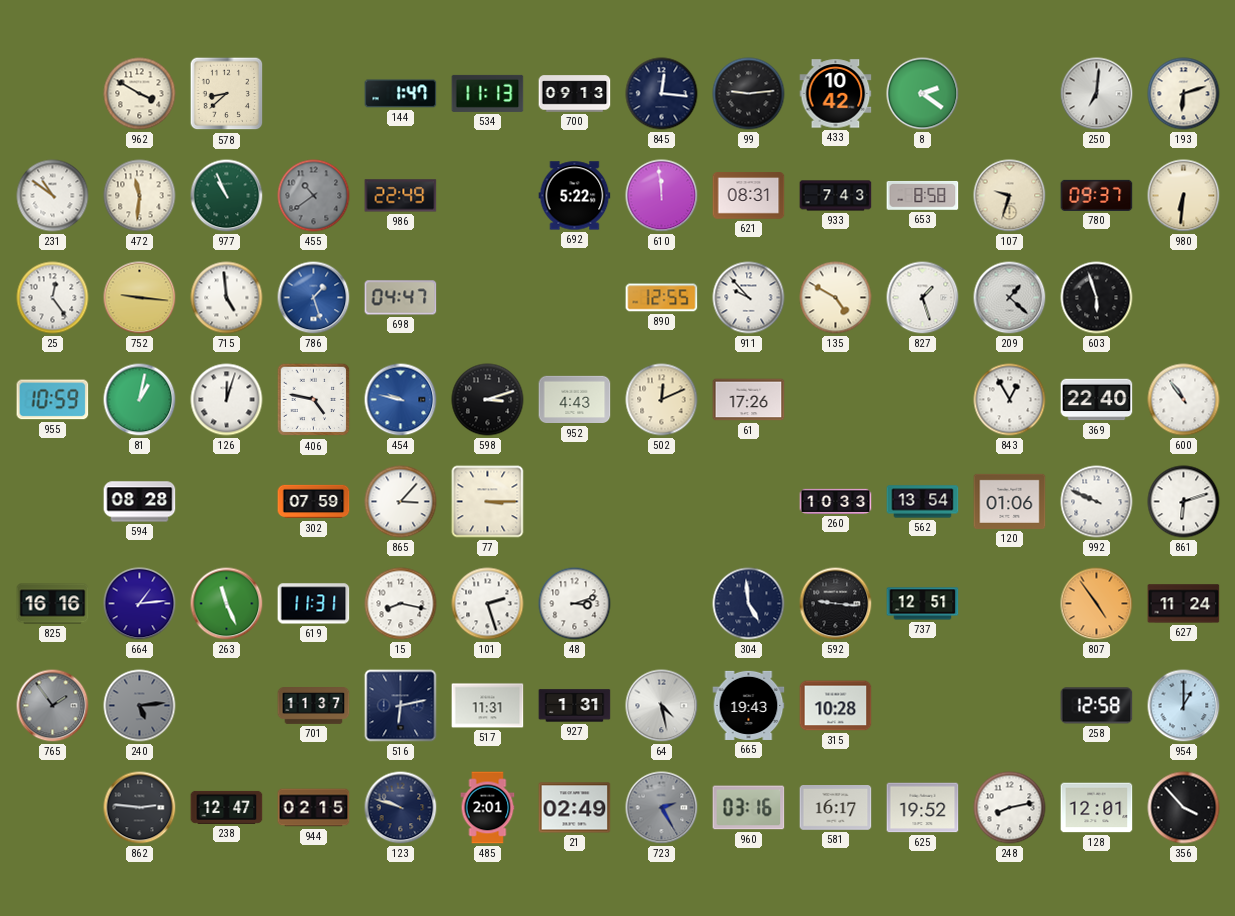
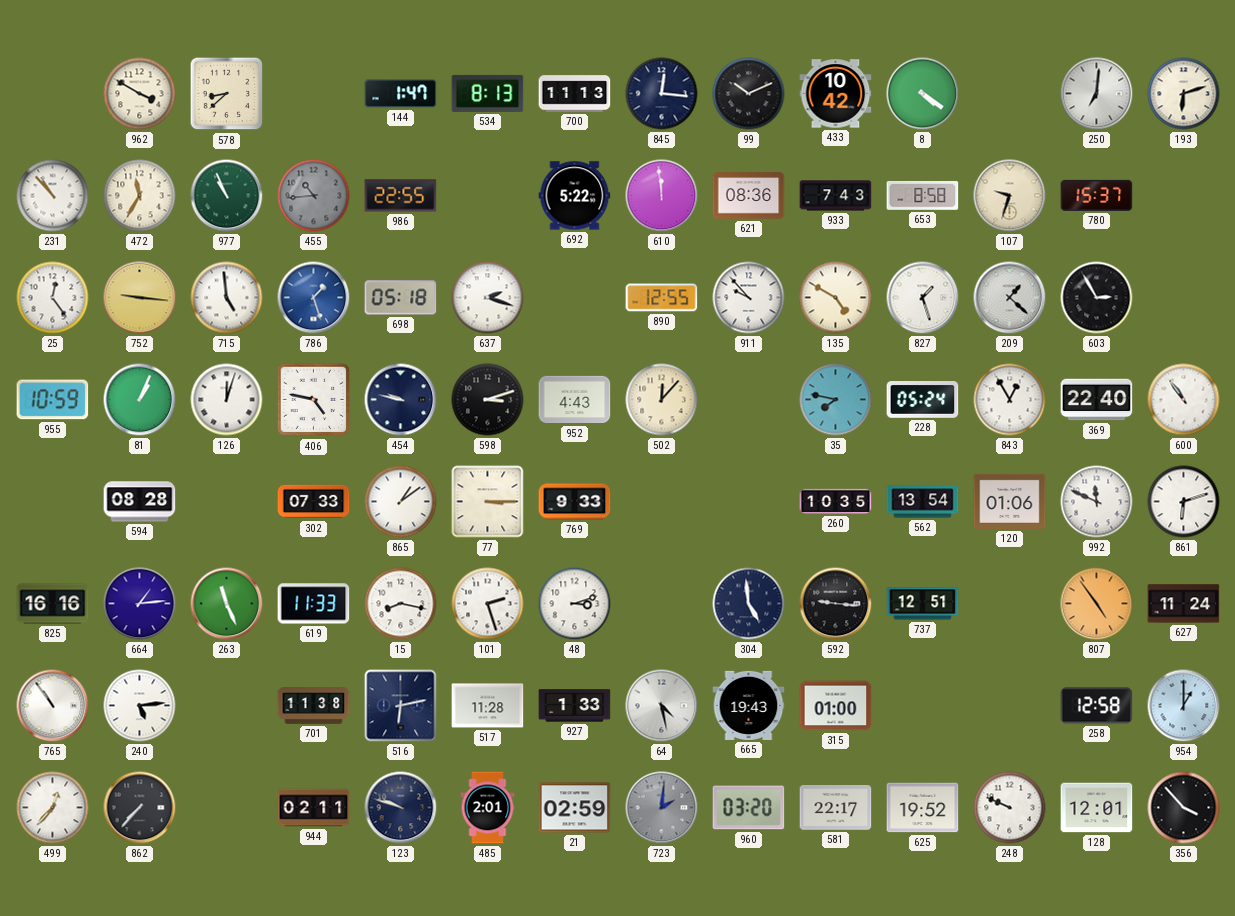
534: 11:13 -> 8:13 (488, 93)
700: 09:13 -> 11:13 (575, 94)
99: 9:14 -> 10:11 (749, 94)
8: 2:21 -> 4:21 (923, 94)
231: 10:51 -> 10:53 (53, 196)
472: 11:31 -> 11:35 (140, 196)
455: 10:39 -> 10:44 (314, 196)
986: 22:49 -> 22:55 (401, 196)
621: 08:31 -> 08:36 (749, 196)
780: 09:37 -> 15:37 (1097, 195)
980: 6:31 -> none (1184, 196)
698: 04:47 -> 05:18 (401, 298)
637: none -> 2:18 (488, 298)
603: 5:57 -> 2:55 (1097, 298)
81: 1:02 -> 1:04 (140, 400)
454 dial: blue -> navy (401, 400)
502: 12:11 -> 12:07 (662, 400)
61: 17:26 -> none (749, 400)
35: none -> 7:47 (836, 400)
228: none -> 05:24 (923, 400)
302: 07:59 -> 07:33 (314, 502)
865: 3:07 -> 1:09 (401, 502)
769: none -> 9:33 (575, 502)
260: 10:33 -> 10:35 (836, 501)
992: 9:49 -> 11:49 (1097, 502)
619: 11:31 -> 11:33 (314, 604)
765: 1:54 -> 10:54 (53, 706)
765 dial: grey -> white (53, 706)
240 dial: grey -> white (140, 706)
701: 11:37 -> 11:38 (314, 706)
517: 11:31 -> 11:28 (488, 706)
927: 1:31 -> 1:33 (575, 706)
315: 10:28 -> 01:00 (836, 706)
499: none -> 12:37 (53, 808)
862: 2:46 -> 7:37 (140, 808)
238: 12:47 -> none (227, 807)
944: 02:15 -> 02:11 (314, 808)
21: 02:49 -> 02:59 (575, 808)
723: 2:25 -> 2:01 (662, 808)
960: 03:16 -> 03:20 (749, 808)
581: 16:17 -> 22:17 (836, 808)
248: 8:13 -> 9:49 (1010, 808)
